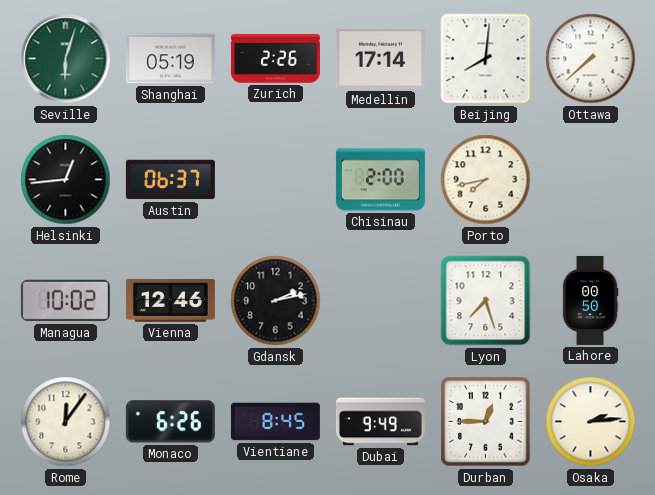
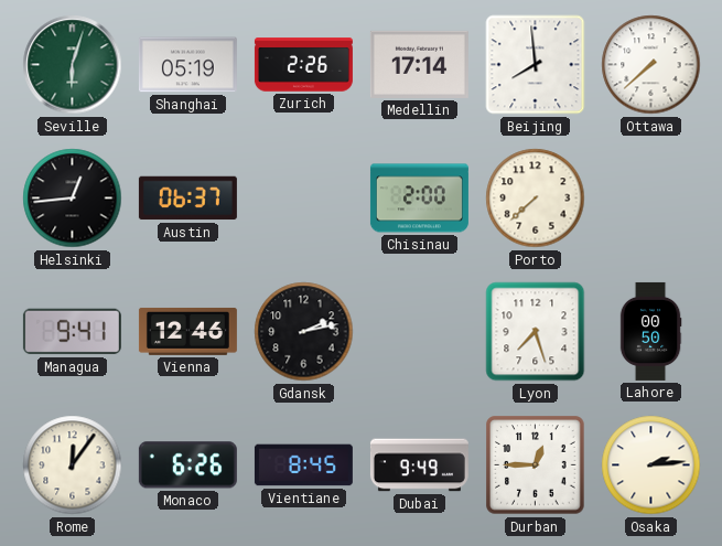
Beijing: 8:01 -> 7:59 (536, 65)
Porto: 7:43 -> 7:38 (536, 199)
Managua: 10:02 -> 9:41 (72, 332)
